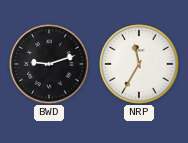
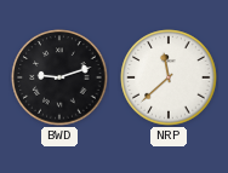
NRP: 11:35 -> 11:38 (169, 77)
